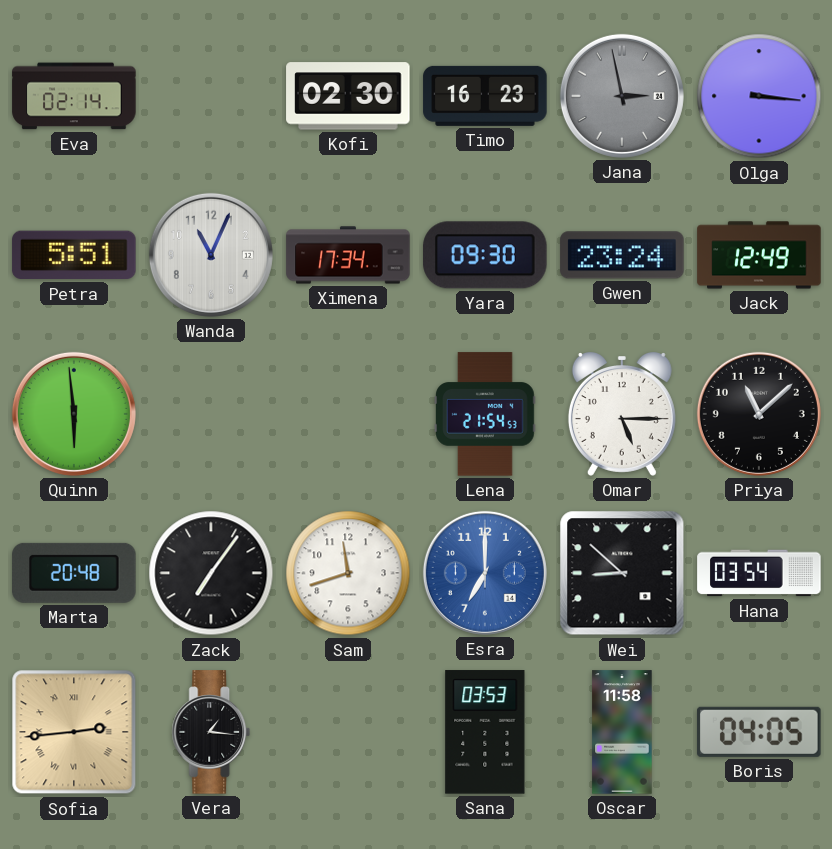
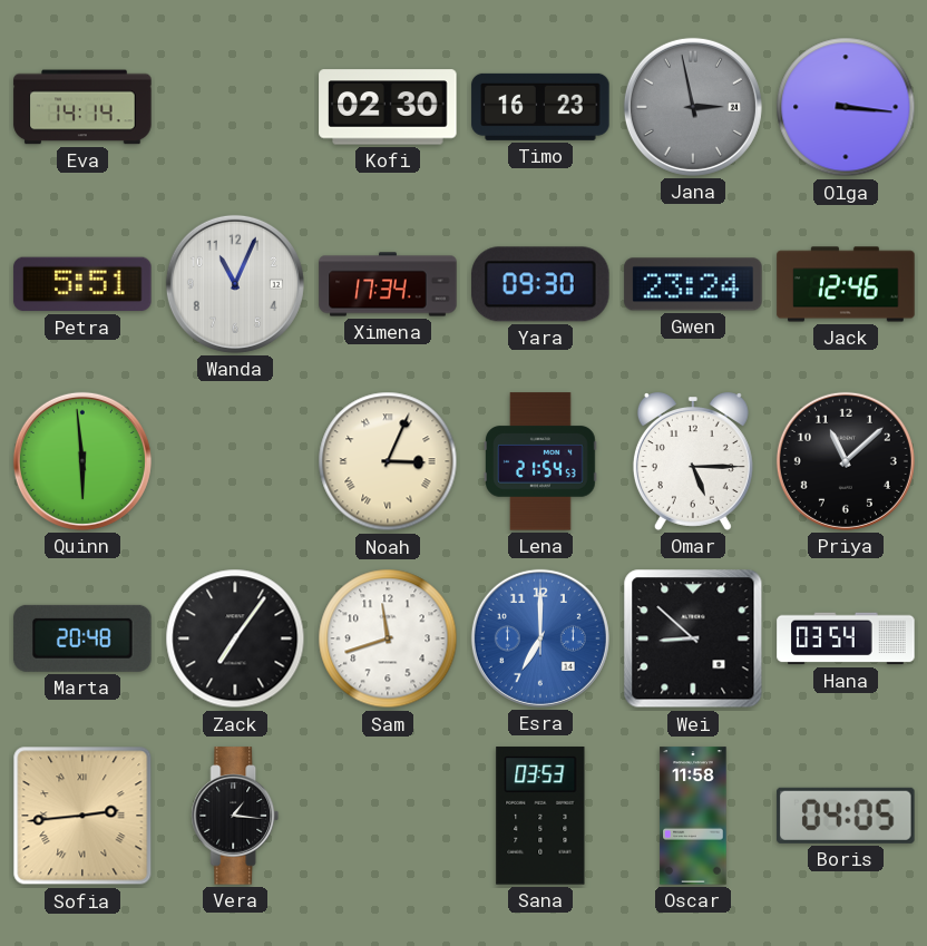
Eva: 02:14 -> 14:14 (82, 107)
Jack: 12:49 -> 12:46 (846, 284)
Noah: none -> 3:04 (388, 461)
